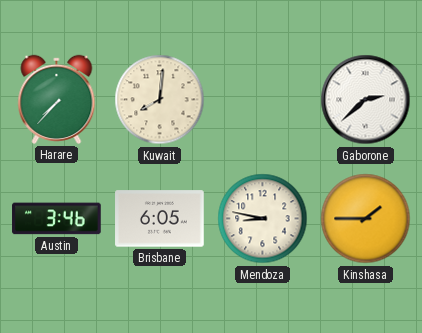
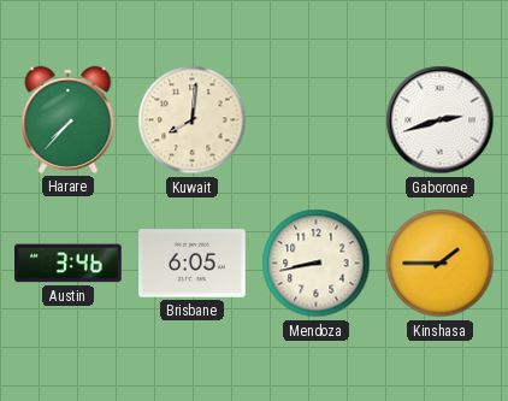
Gaborone: 2:38 -> 2:42 (441, 120)
Mendoza: 8:47 -> 8:43 (317, 264)
